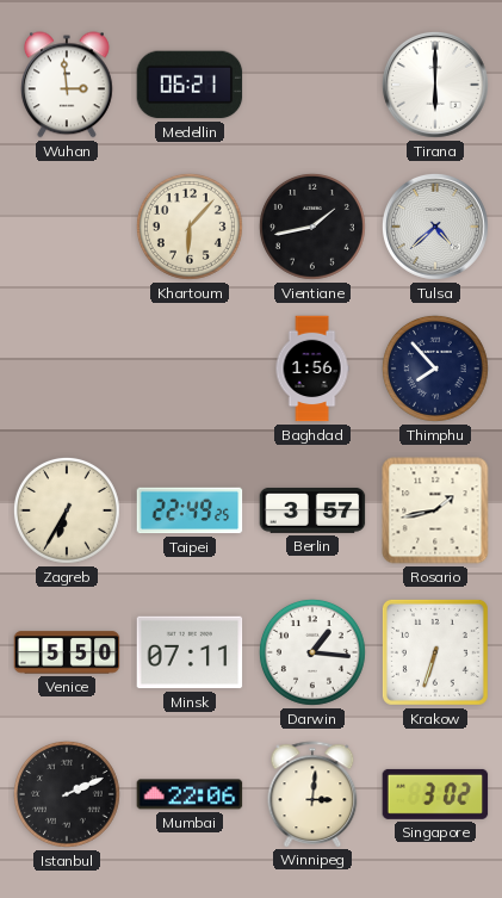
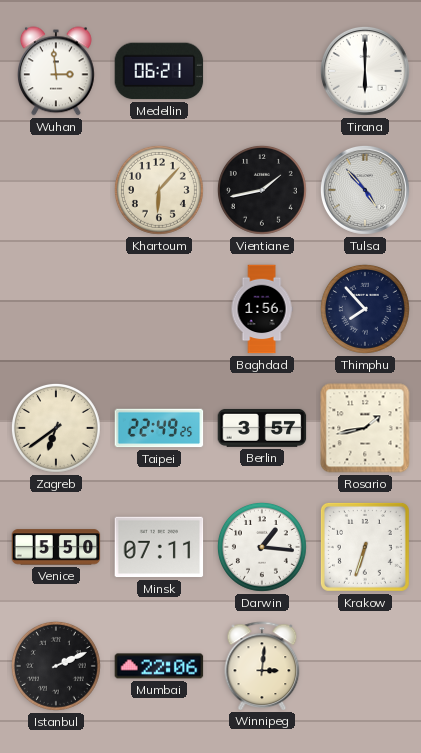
Tulsa: 4:38 -> 4:53 (365, 190)
Zagreb: 6:35 -> 6:39 (56, 428)
Singapore: 3:02 -> none (435, 794)
